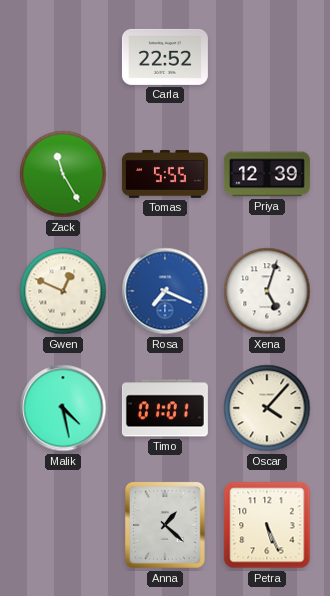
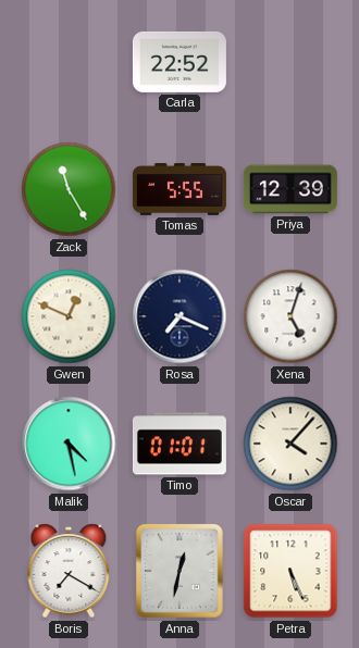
Rosa dial: blue -> navy (179, 316)
Boris: none -> 7:20 (69, 571)
Anna: 1:22 -> 12:32 (179, 571)
